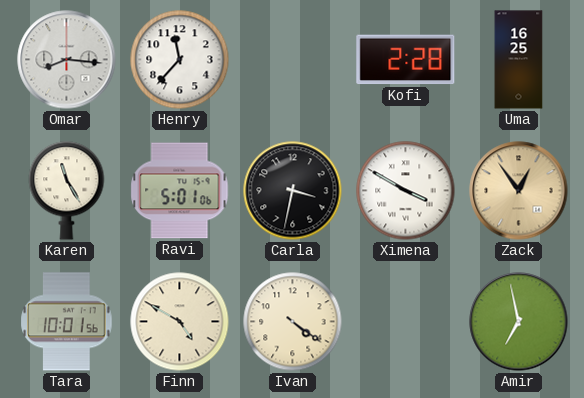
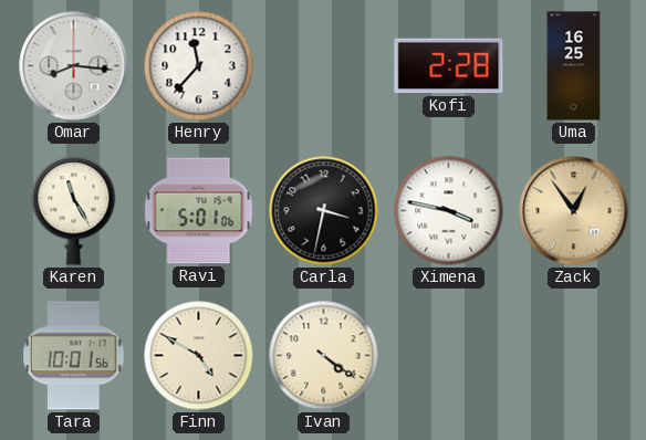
Ximena: 3:50 -> 3:47 (449, 211)
Amir: 6:58 -> none (519, 322)
